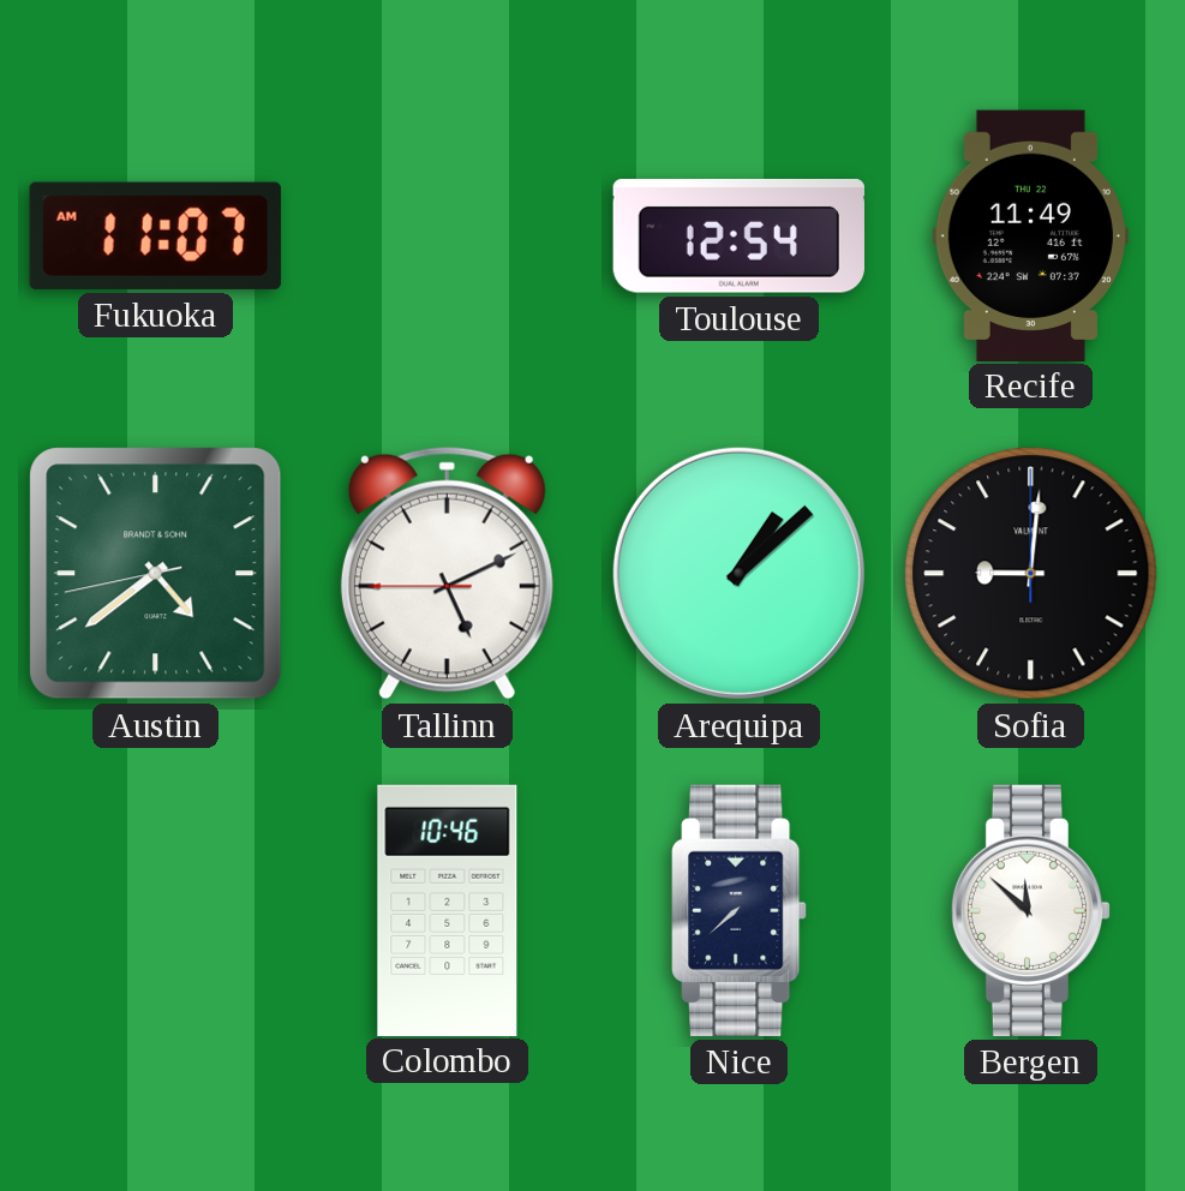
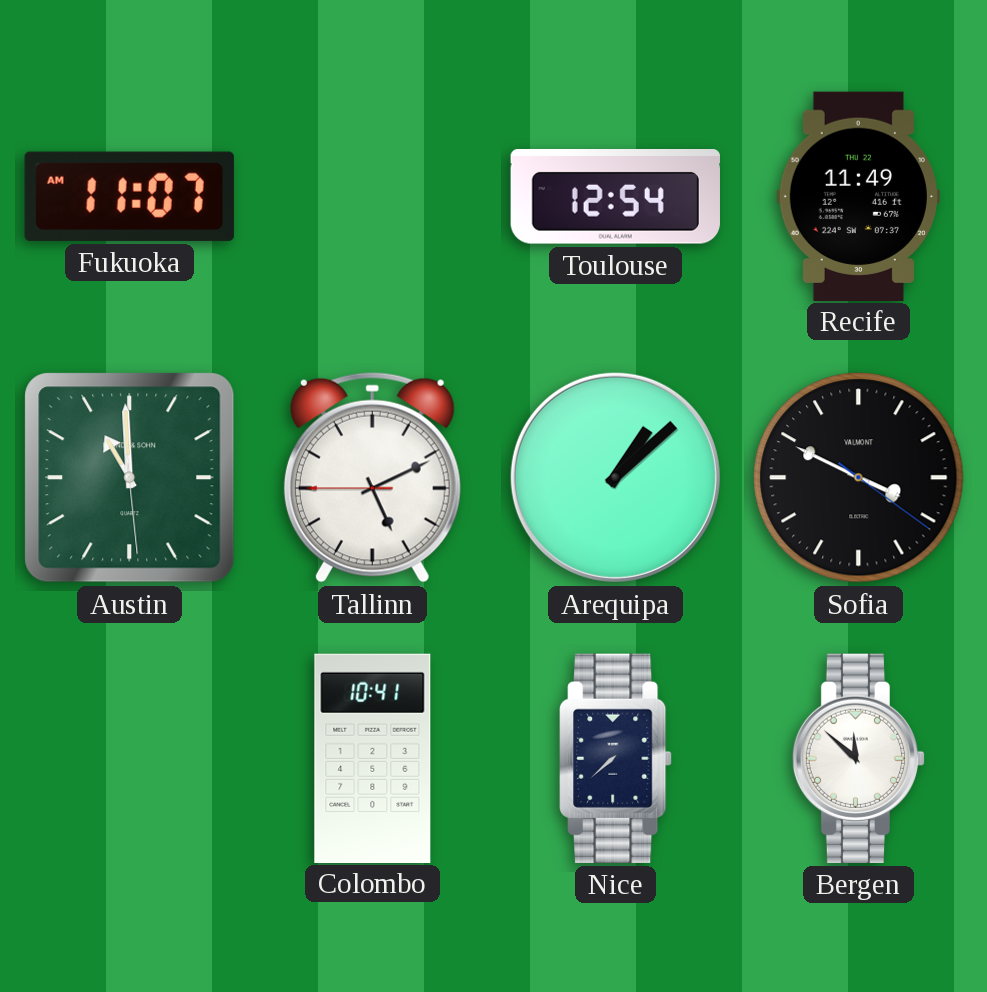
Austin: 4:38 -> 10:59 (130, 478)
Sofia: 9:01 -> 3:49 (859, 478)
Colombo: 10:46 -> 10:41 (373, 758)
